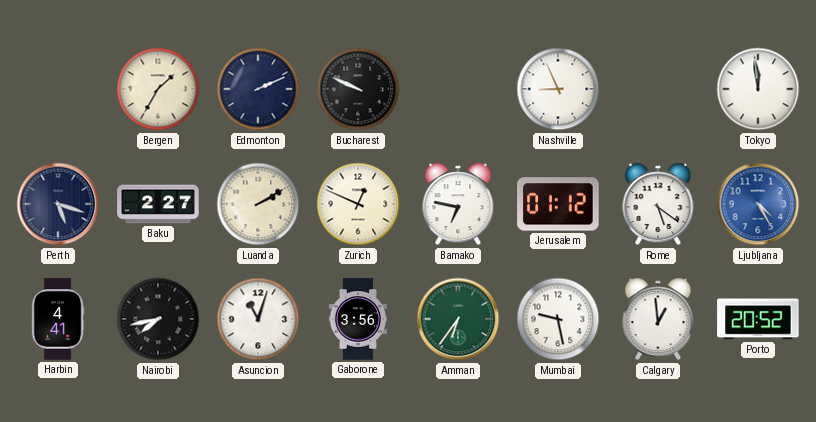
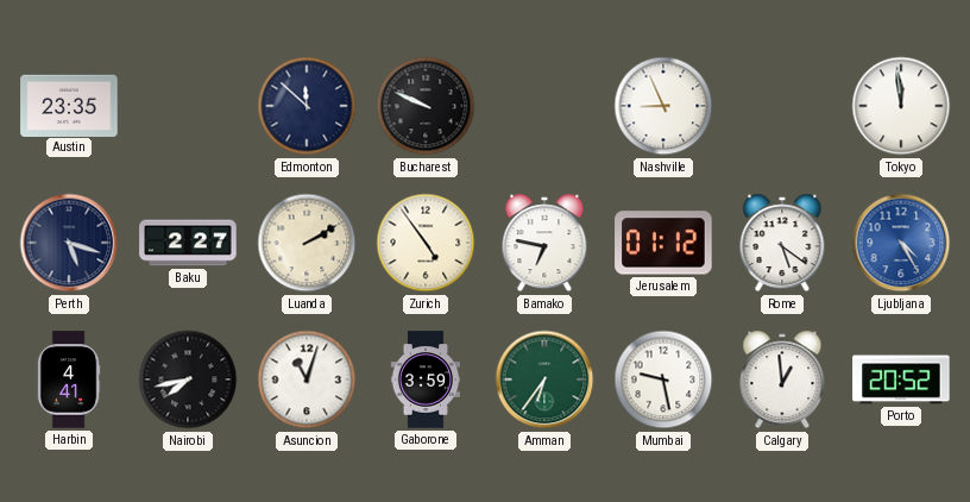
Austin: none -> 23:35 (69, 105)
Bergen: 1:35 -> none (158, 89)
Edmonton: 2:11 -> 11:52 (307, 106)
Zurich: 12:49 -> 4:54 (426, 243)
Gaborone: 3:56 -> 3:59 (424, 379)
